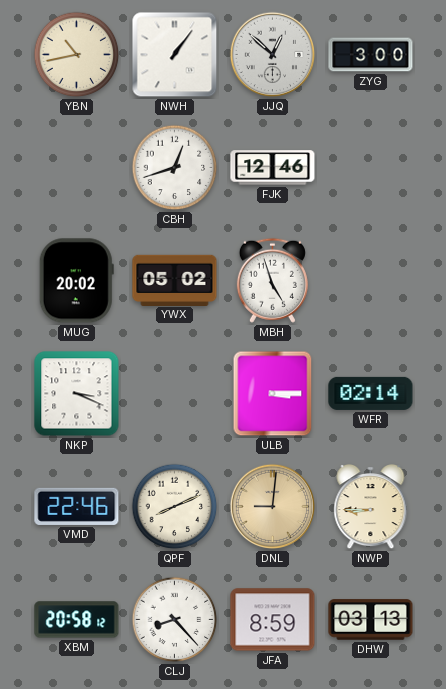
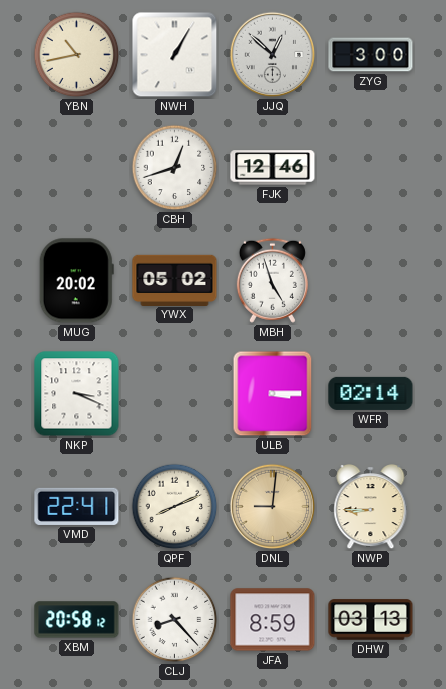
NWH: 1:06 -> 1:05 (175, 55)
VMD: 22:46 -> 22:41 (77, 506)
